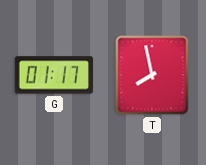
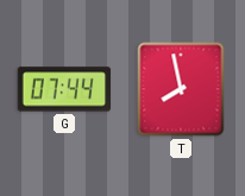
G: 01:17 -> 07:44 (64, 89)
